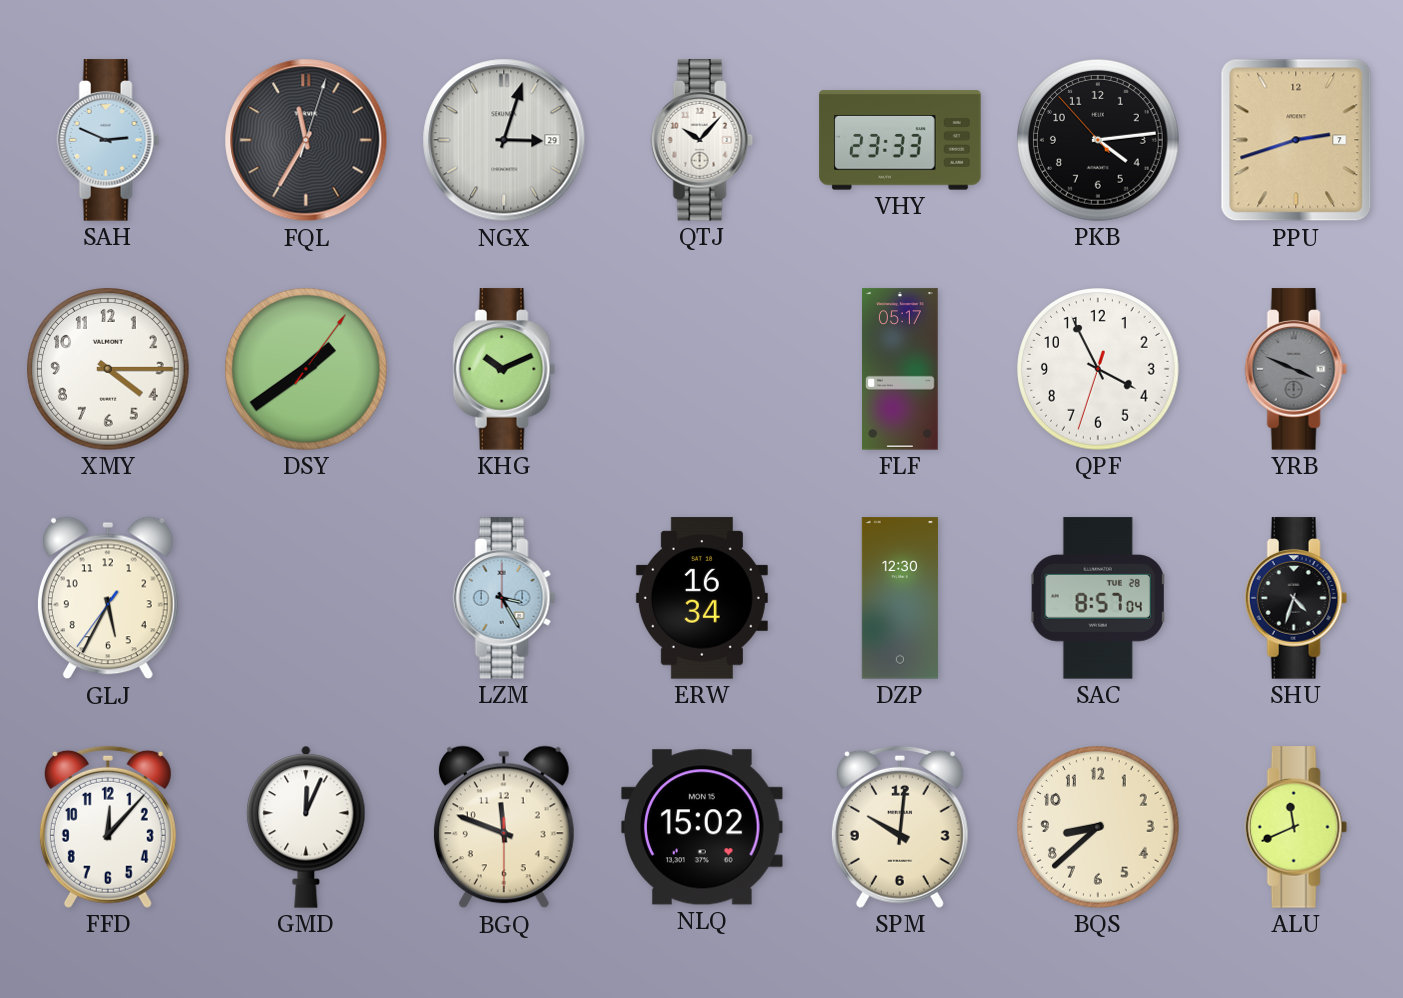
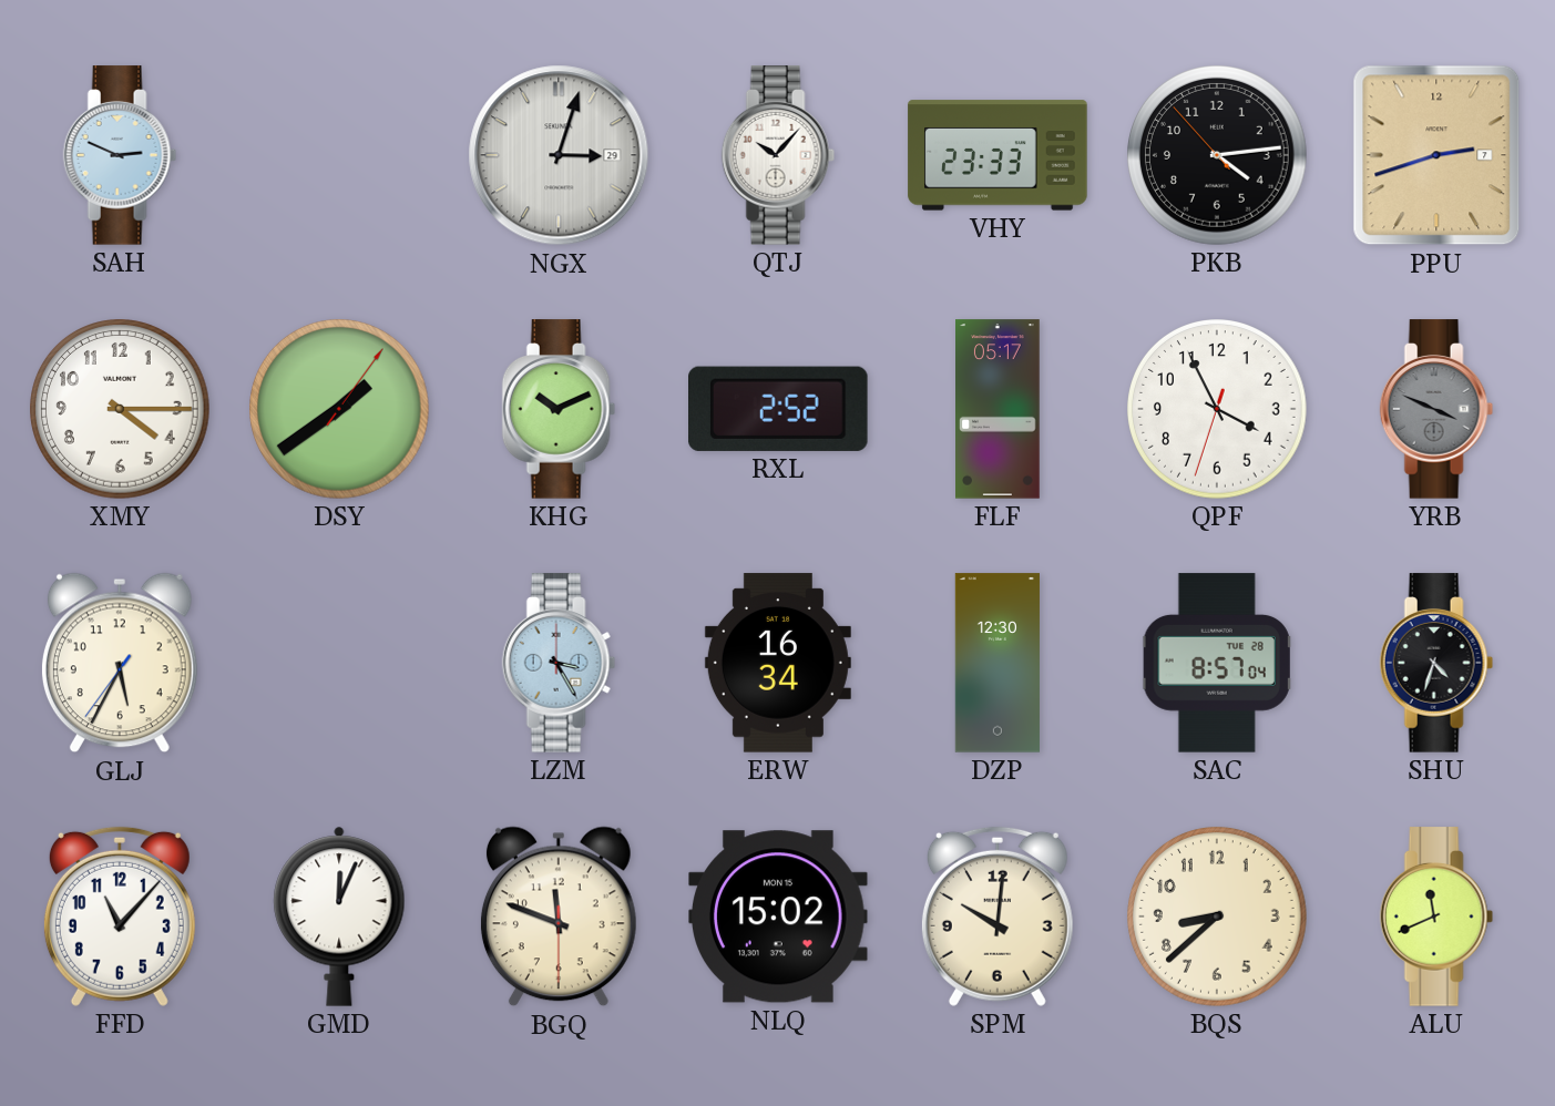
FQL: 11:35 -> none (306, 140)
RXL: none -> 2:52 (779, 409)
FFD: 12:07 -> 11:07 (120, 916)
